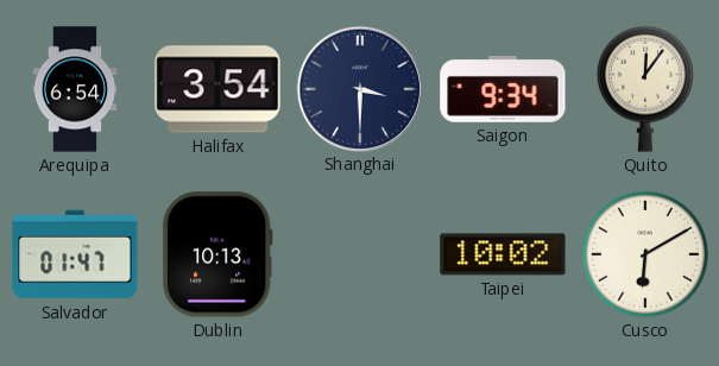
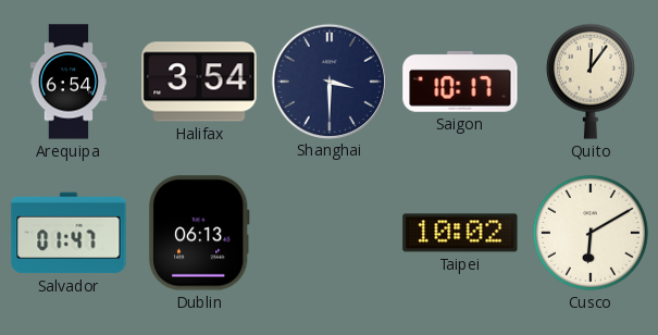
Saigon: 9:34 -> 10:17 (460, 83)
Dublin: 10:13 -> 06:13 (199, 233)
